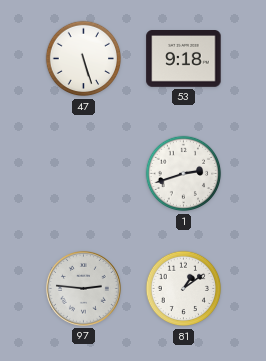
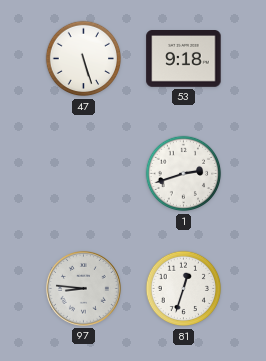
97: 2:46 -> 8:46 (83, 288)
81: 1:09 -> 12:33 (184, 289)
